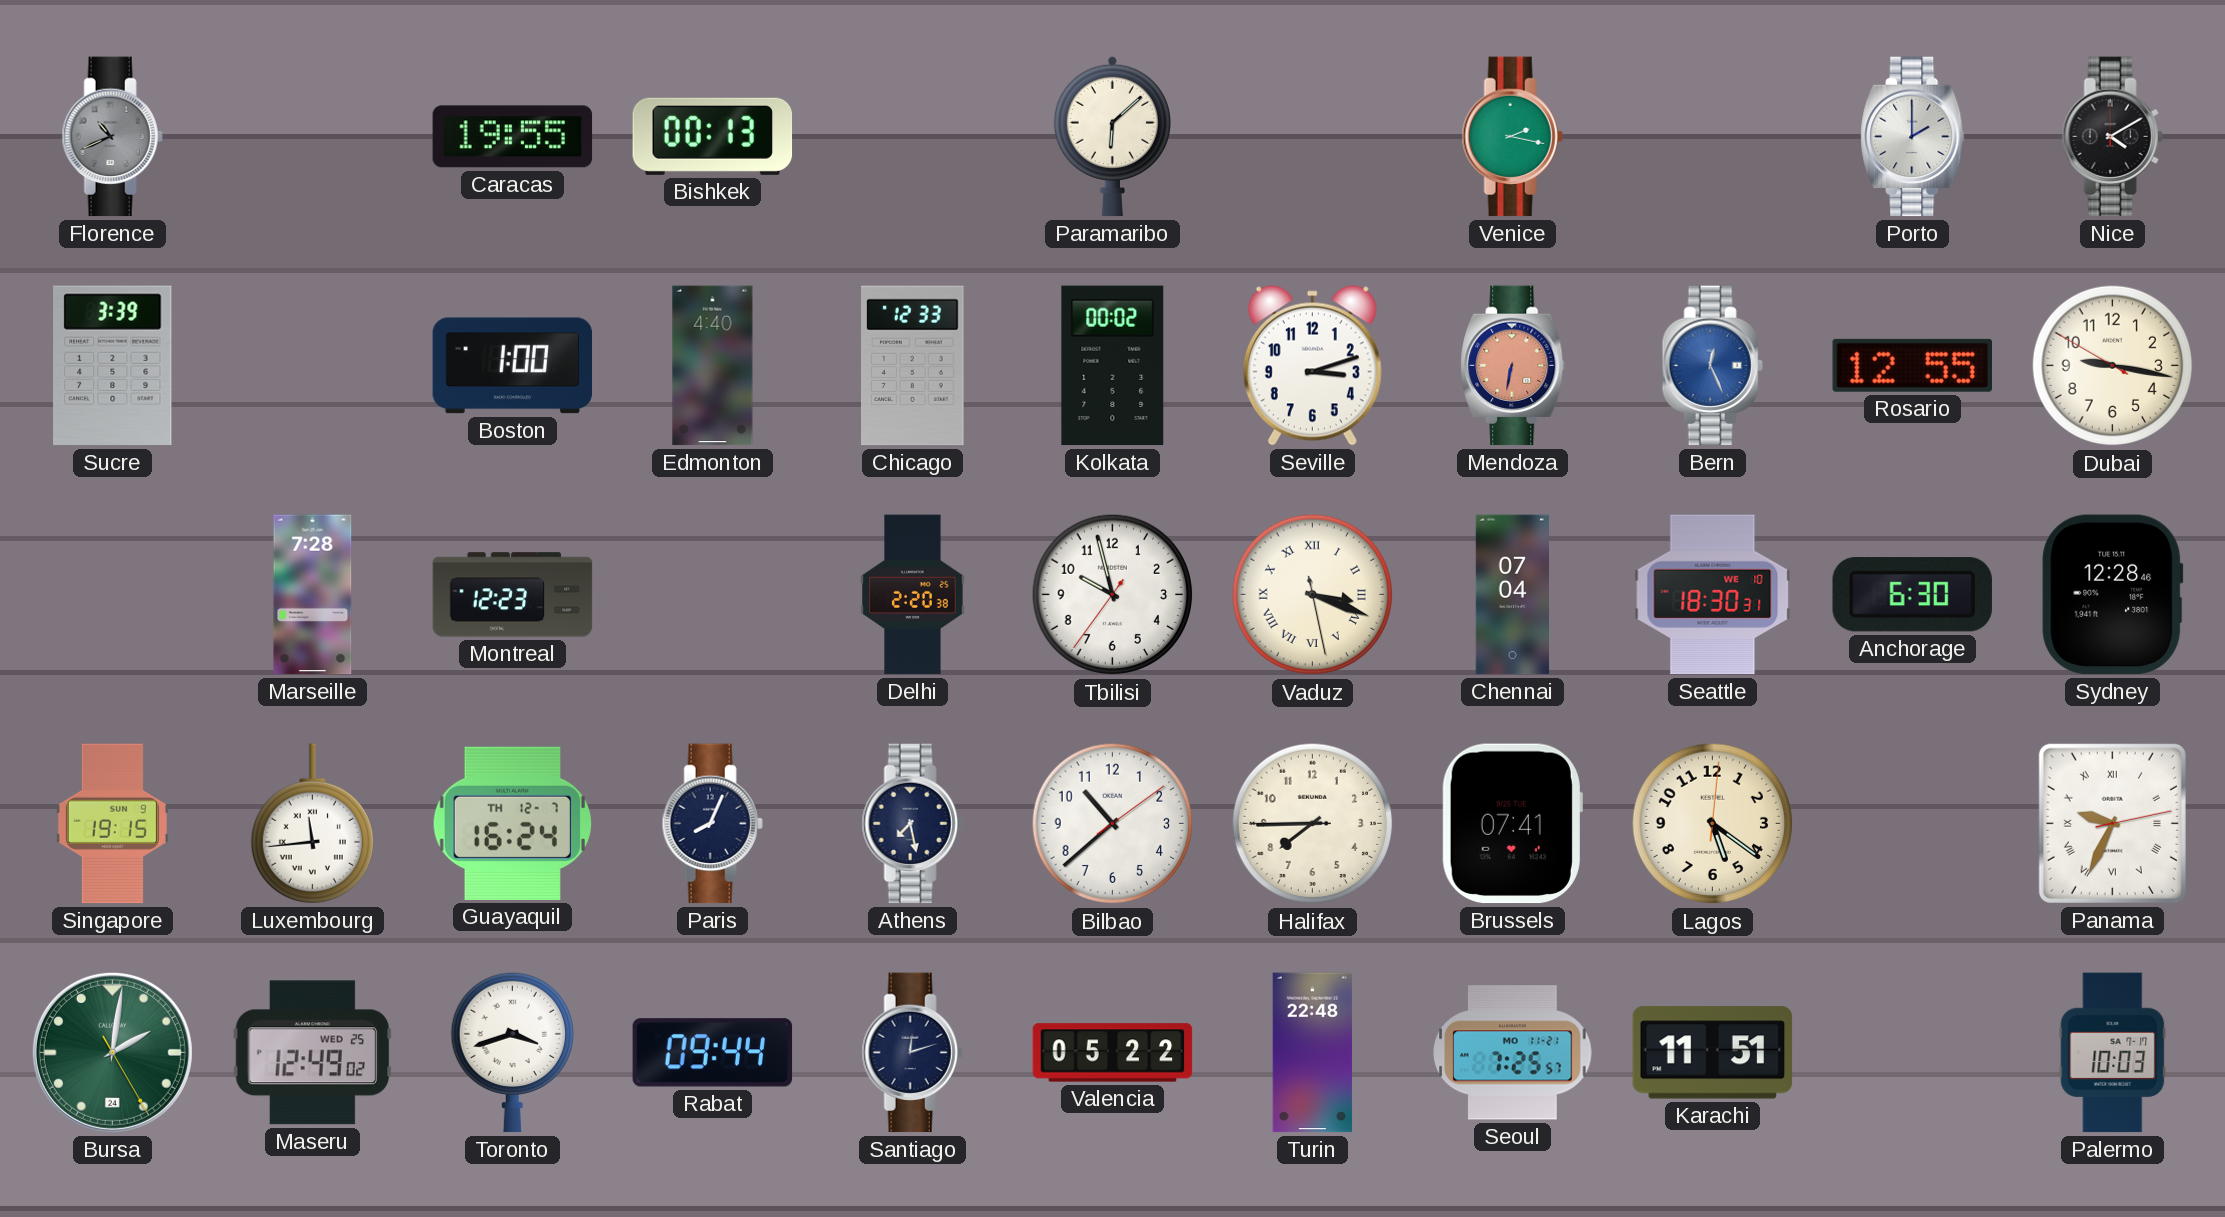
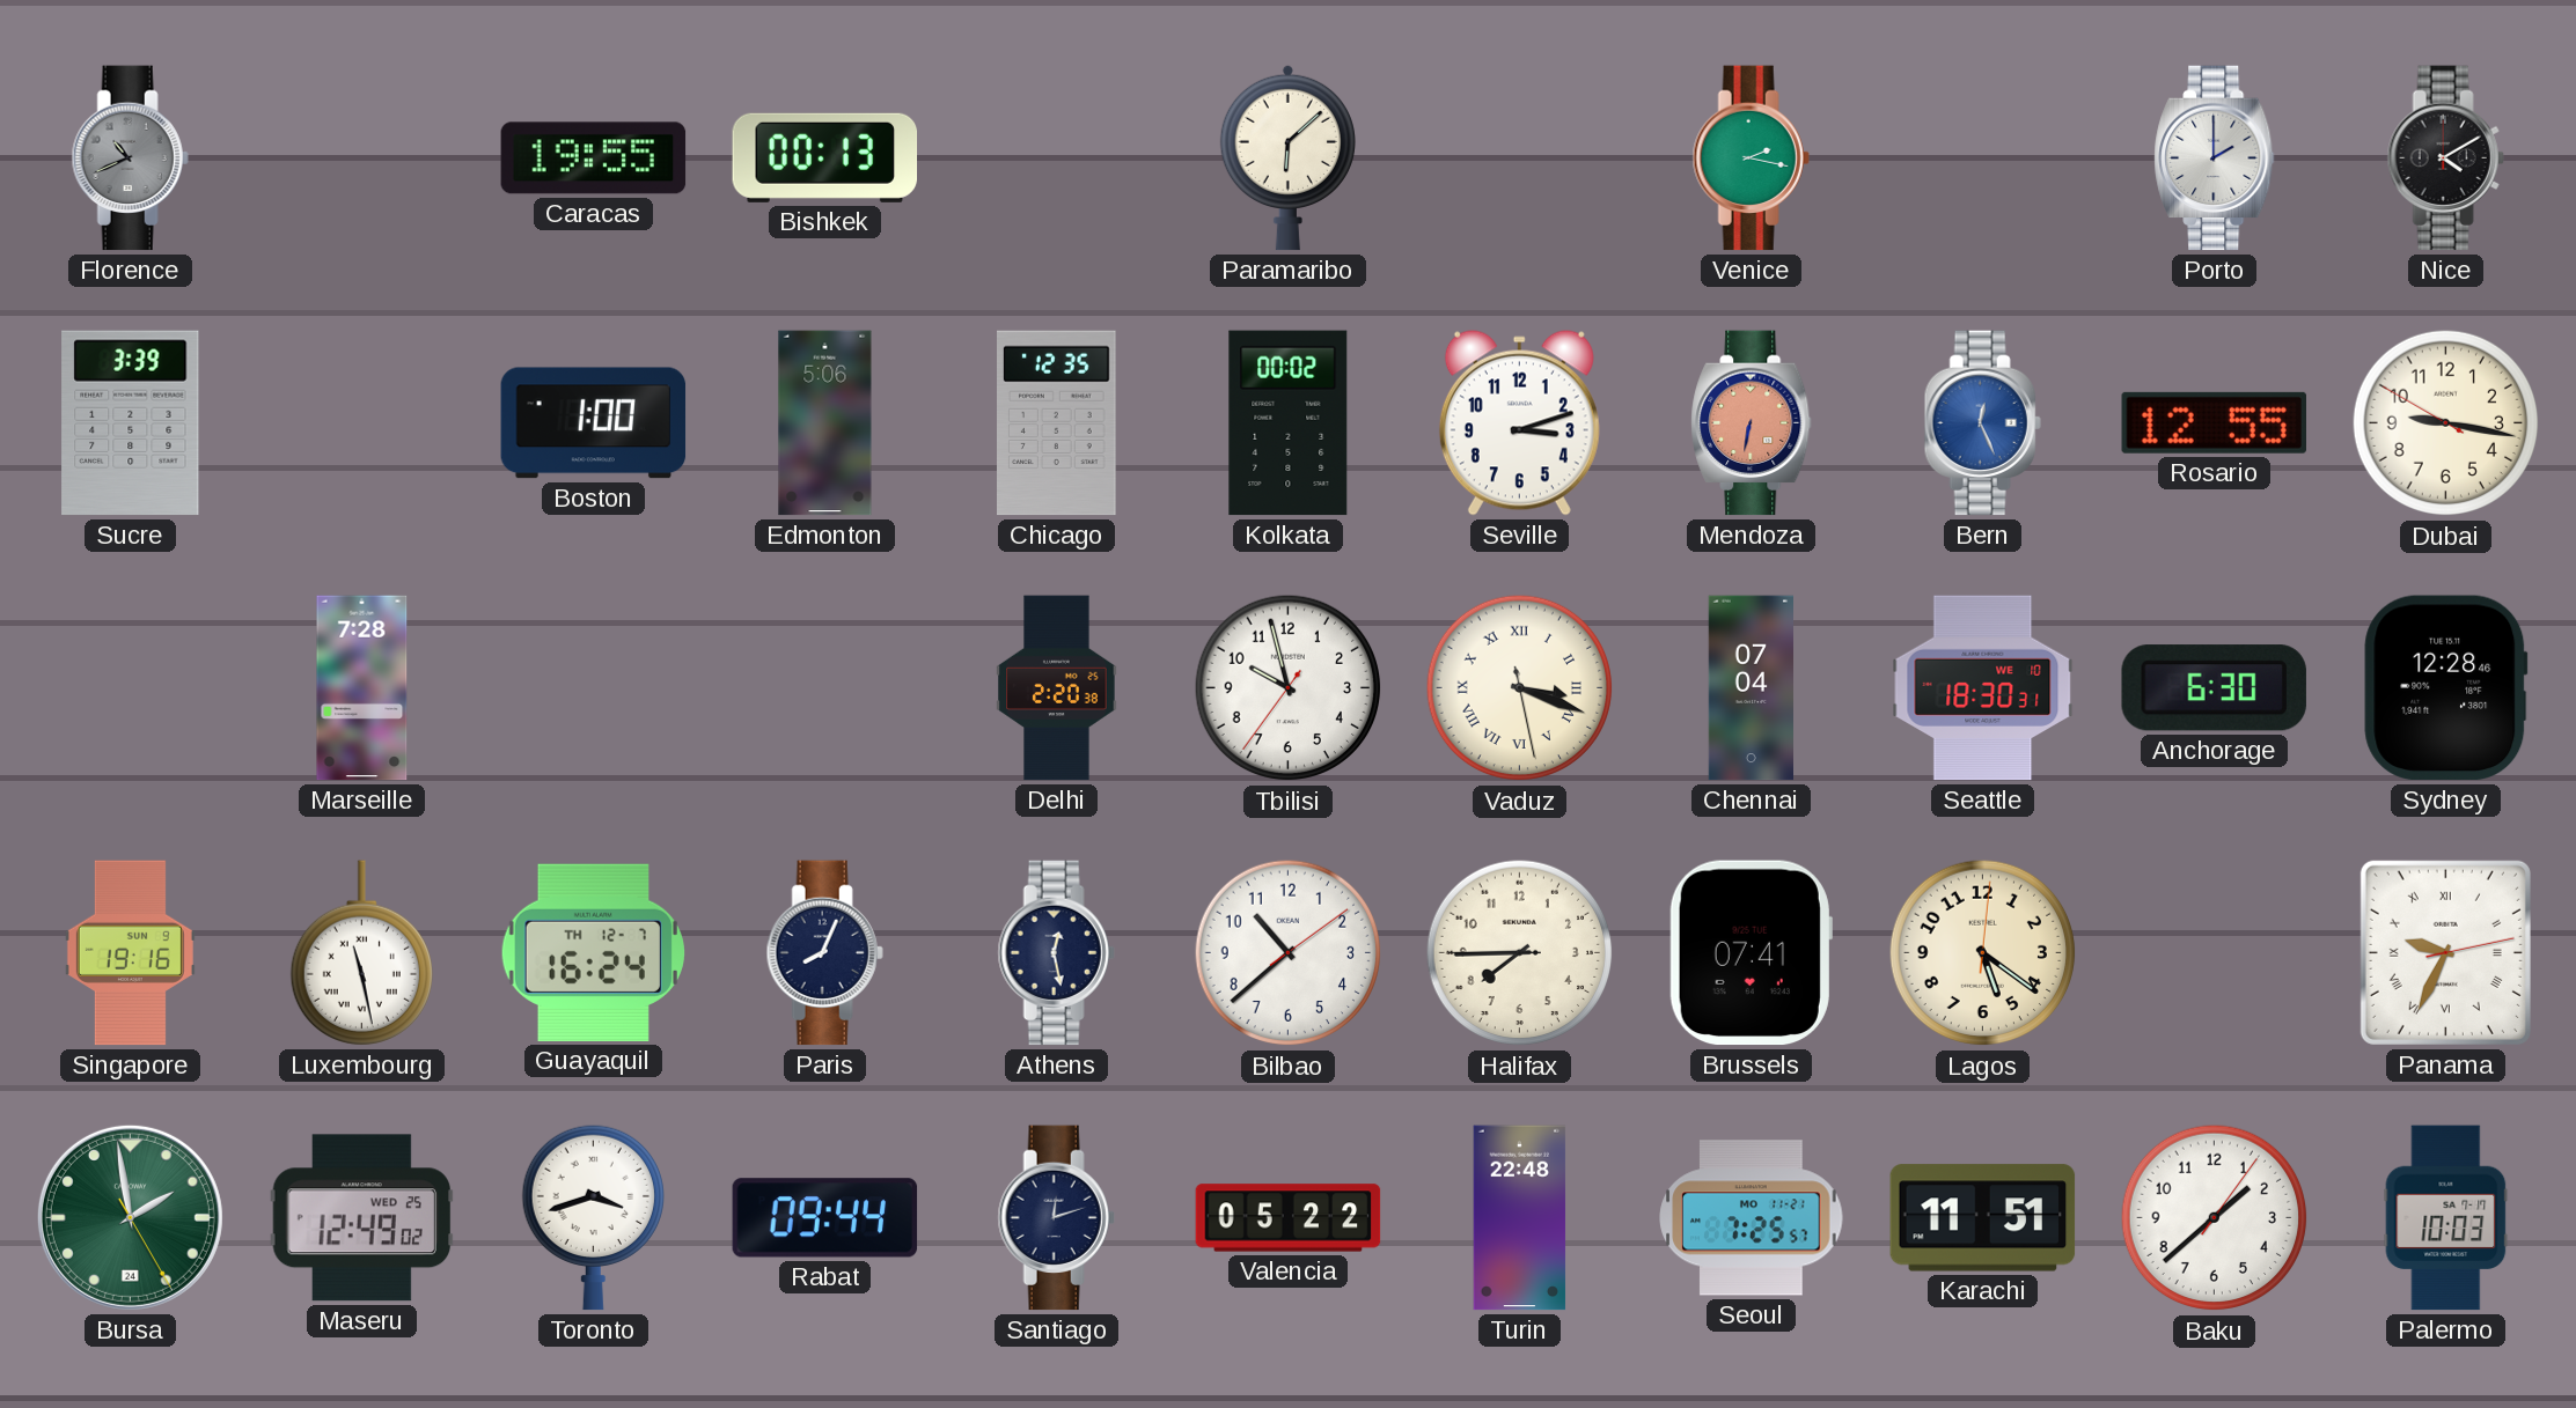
Edmonton: 4:40 -> 5:06 (825, 423)
Chicago: 12:33 -> 12:35 (1057, 423)
Montreal: 12:23 -> none (513, 595)
Singapore: 19:15 -> 19:16 (130, 953)
Luxembourg: 11:44 -> 11:28 (361, 953)
Athens: 7:28 -> 12:28 (1056, 953)
Bursa: 2:01 -> 1:58 (130, 1217)
Baku: none -> 1:38 (2215, 1218)
